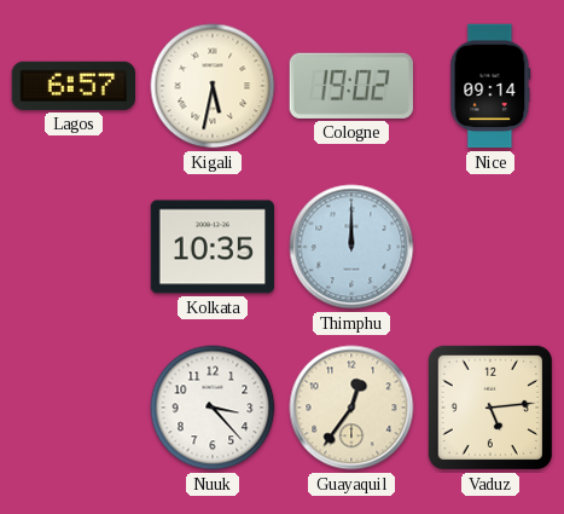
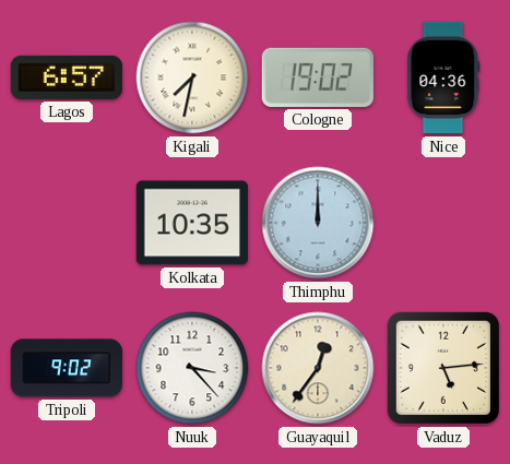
Kigali: 5:32 -> 7:32 (192, 78)
Nice: 09:14 -> 04:36 (443, 78)
Tripoli: none -> 9:02 (67, 368)
